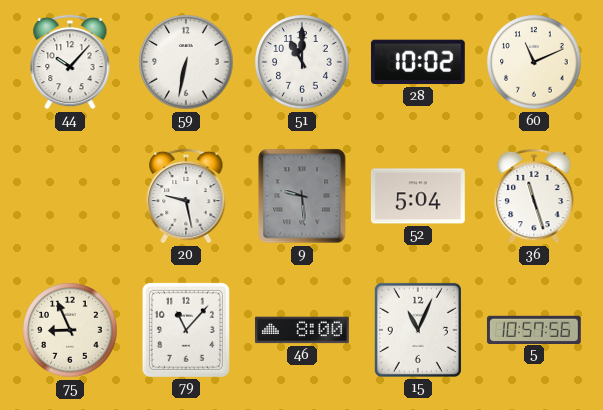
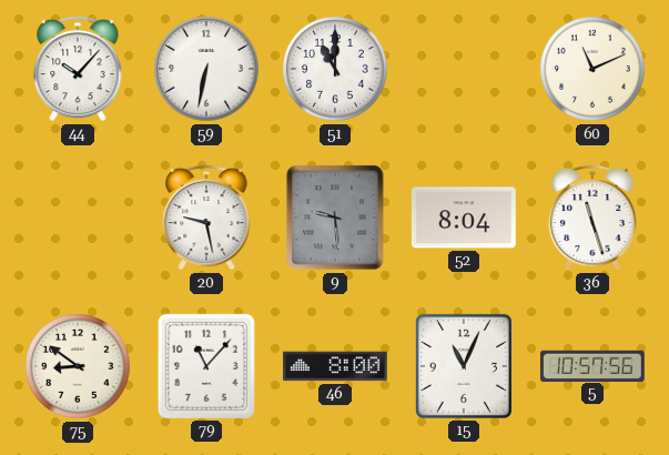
28: 10:02 -> none (418, 62)
52: 5:04 -> 8:04 (464, 218)
75: 8:56 -> 8:51 (78, 366)
